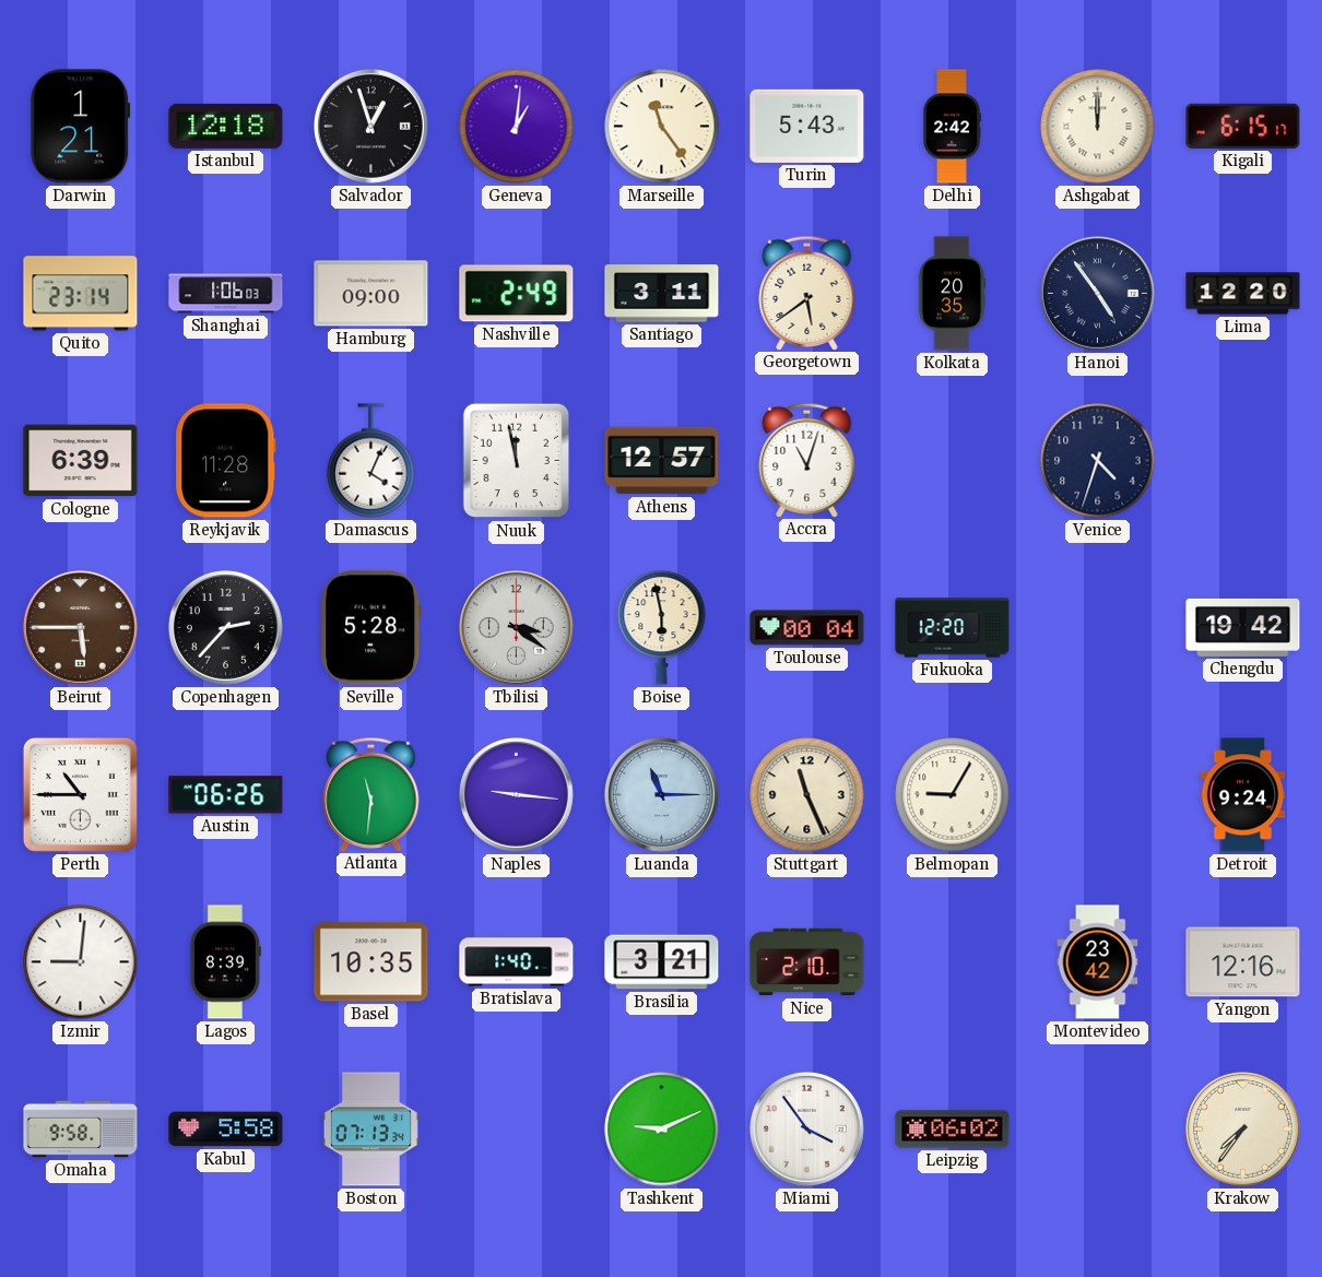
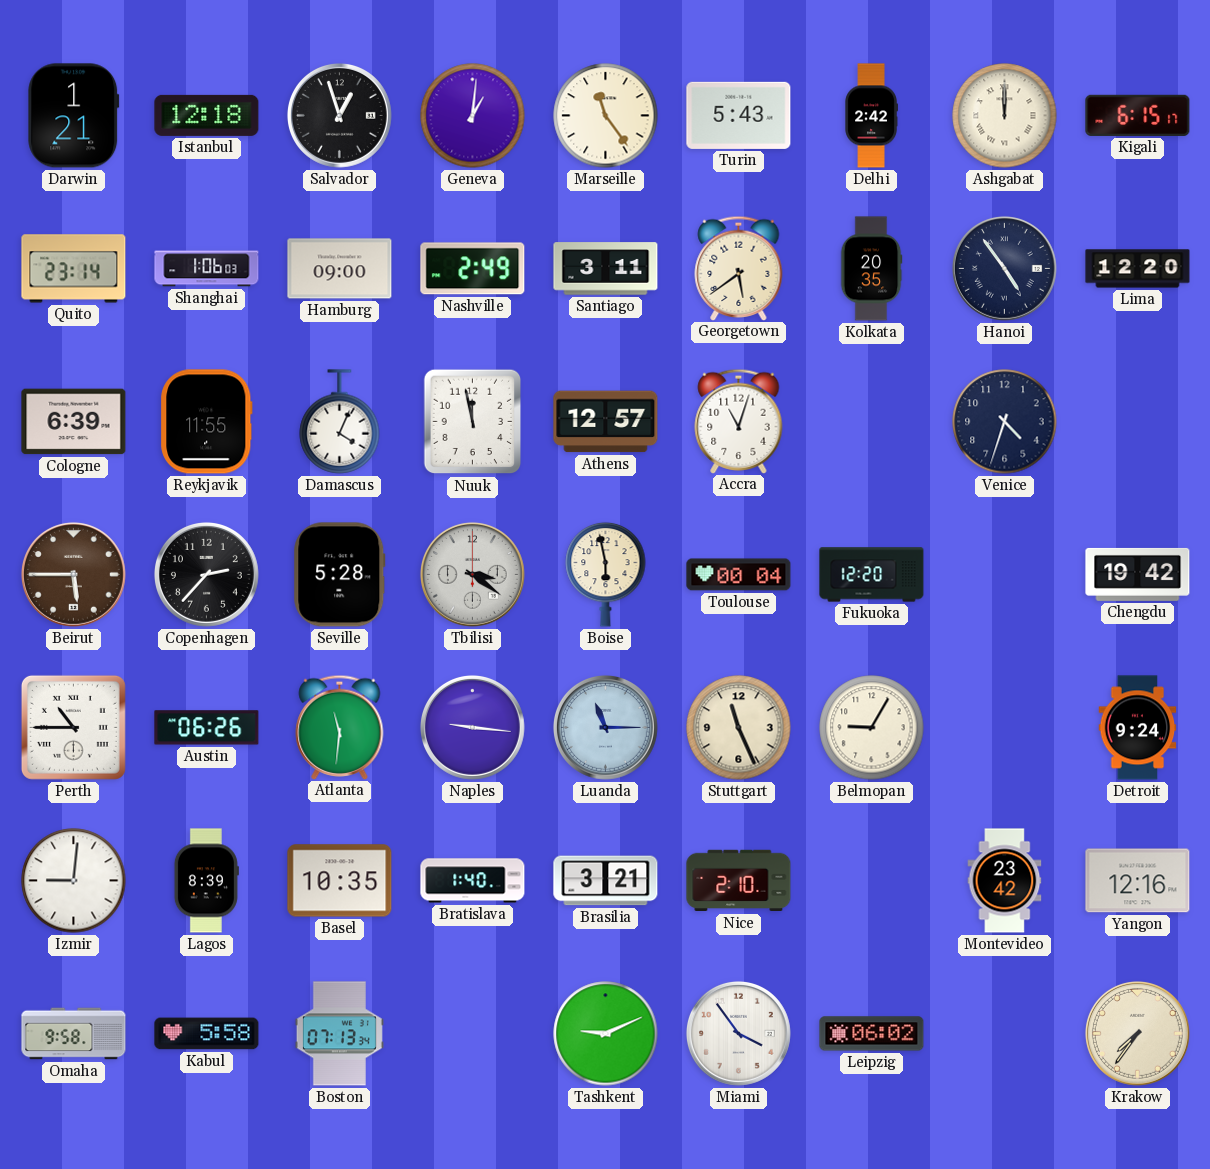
Reykjavik: 11:28 -> 11:55 (207, 422)
